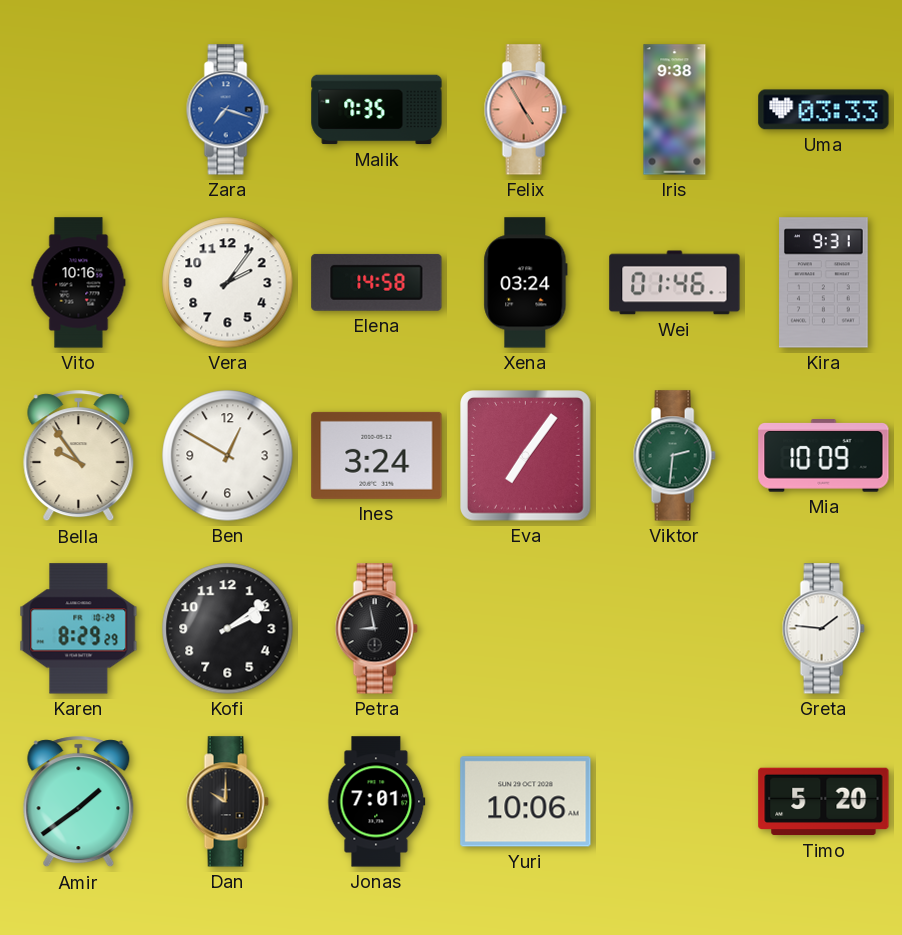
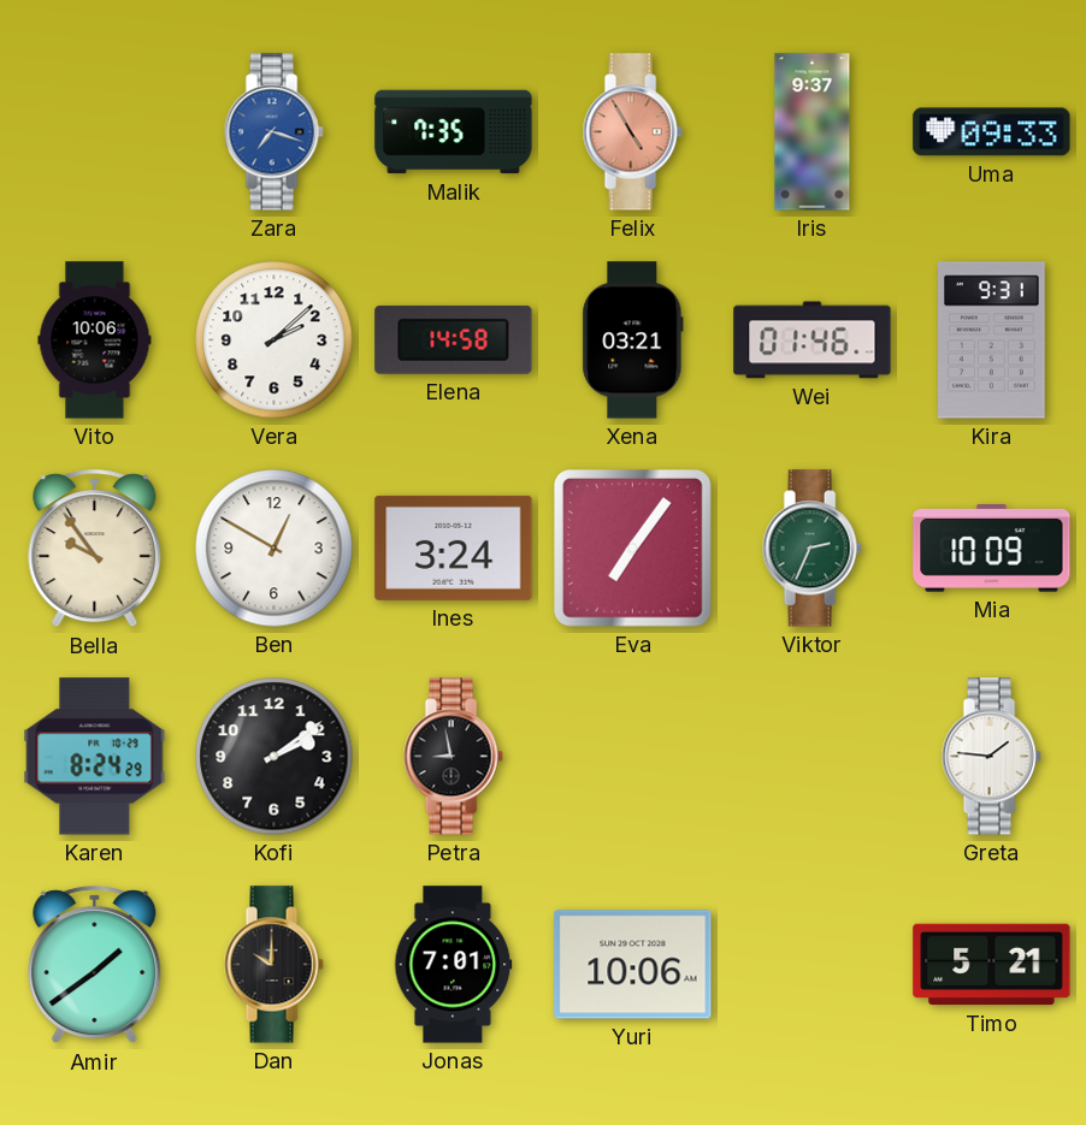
Iris: 9:38 -> 9:37 (813, 132)
Uma: 03:33 -> 09:33 (992, 132)
Vito: 10:16 -> 10:06 (95, 341)
Vera: 2:06 -> 2:08 (275, 341)
Xena: 03:24 -> 03:21 (633, 341)
Viktor: 2:31 -> 2:34 (811, 549)
Karen: 8:29 -> 8:24 (95, 757)
Timo: 5:20 -> 5:21 (992, 965)
